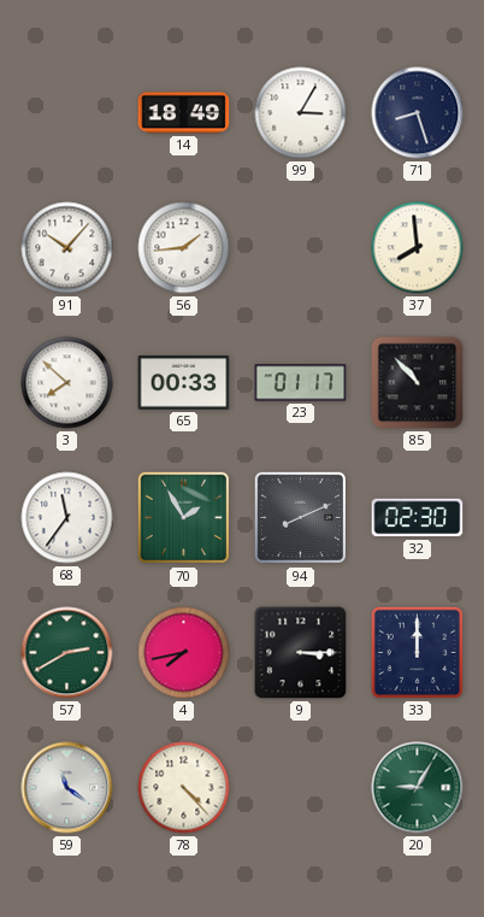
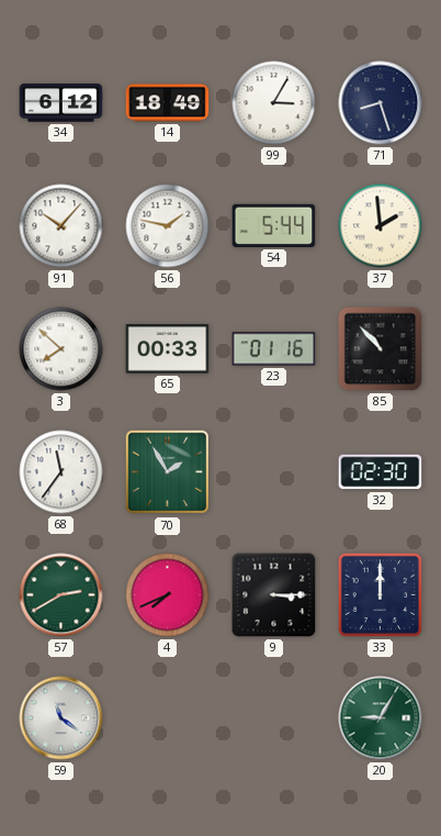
34: none -> 6:12 (61, 103)
56: 1:44 -> 1:47 (168, 226)
54: none -> 5:44 (274, 225)
37: 7:59 -> 1:59 (381, 226)
23: 01:17 -> 01:16 (274, 349)
94: 8:11 -> none (301, 518)
4: 7:43 -> 7:41 (168, 595)
78: 4:23 -> none (184, 788)
